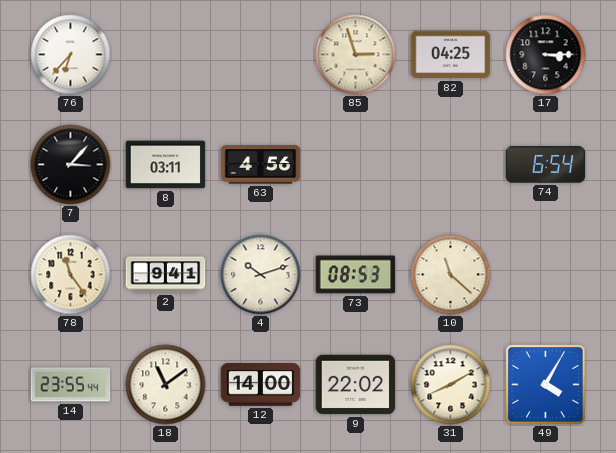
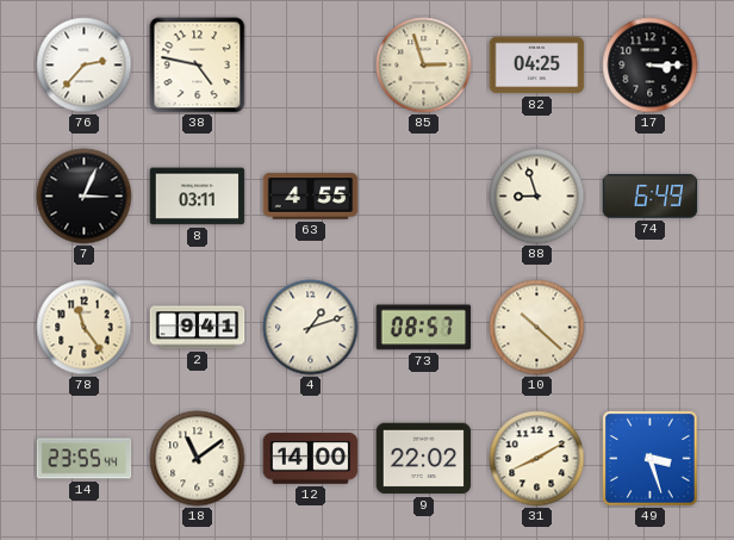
76: 6:37 -> 2:37 (85, 66)
38: none -> 4:47 (198, 66)
7: 3:07 -> 3:04 (85, 197)
63: 4:56 -> 4:55 (311, 197)
88: none -> 8:57 (537, 197)
74: 6:54 -> 6:49 (651, 197)
4: 10:12 -> 1:12 (311, 328)
73: 08:53 -> 08:57 (424, 328)
10: 11:22 -> 10:22 (537, 328)
49: 4:05 -> 3:27 (651, 459)
